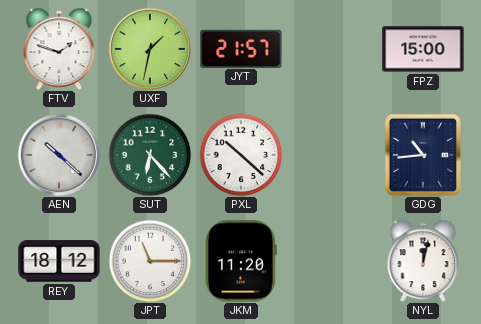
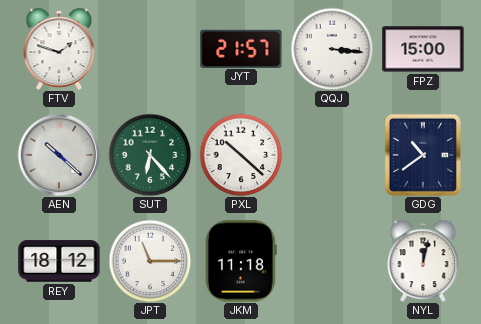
UXF: 1:32 -> none (150, 49)
QQJ: none -> 3:16 (332, 49)
GDG: 10:44 -> 10:39 (423, 155)
JKM: 11:20 -> 11:18 (241, 261)
